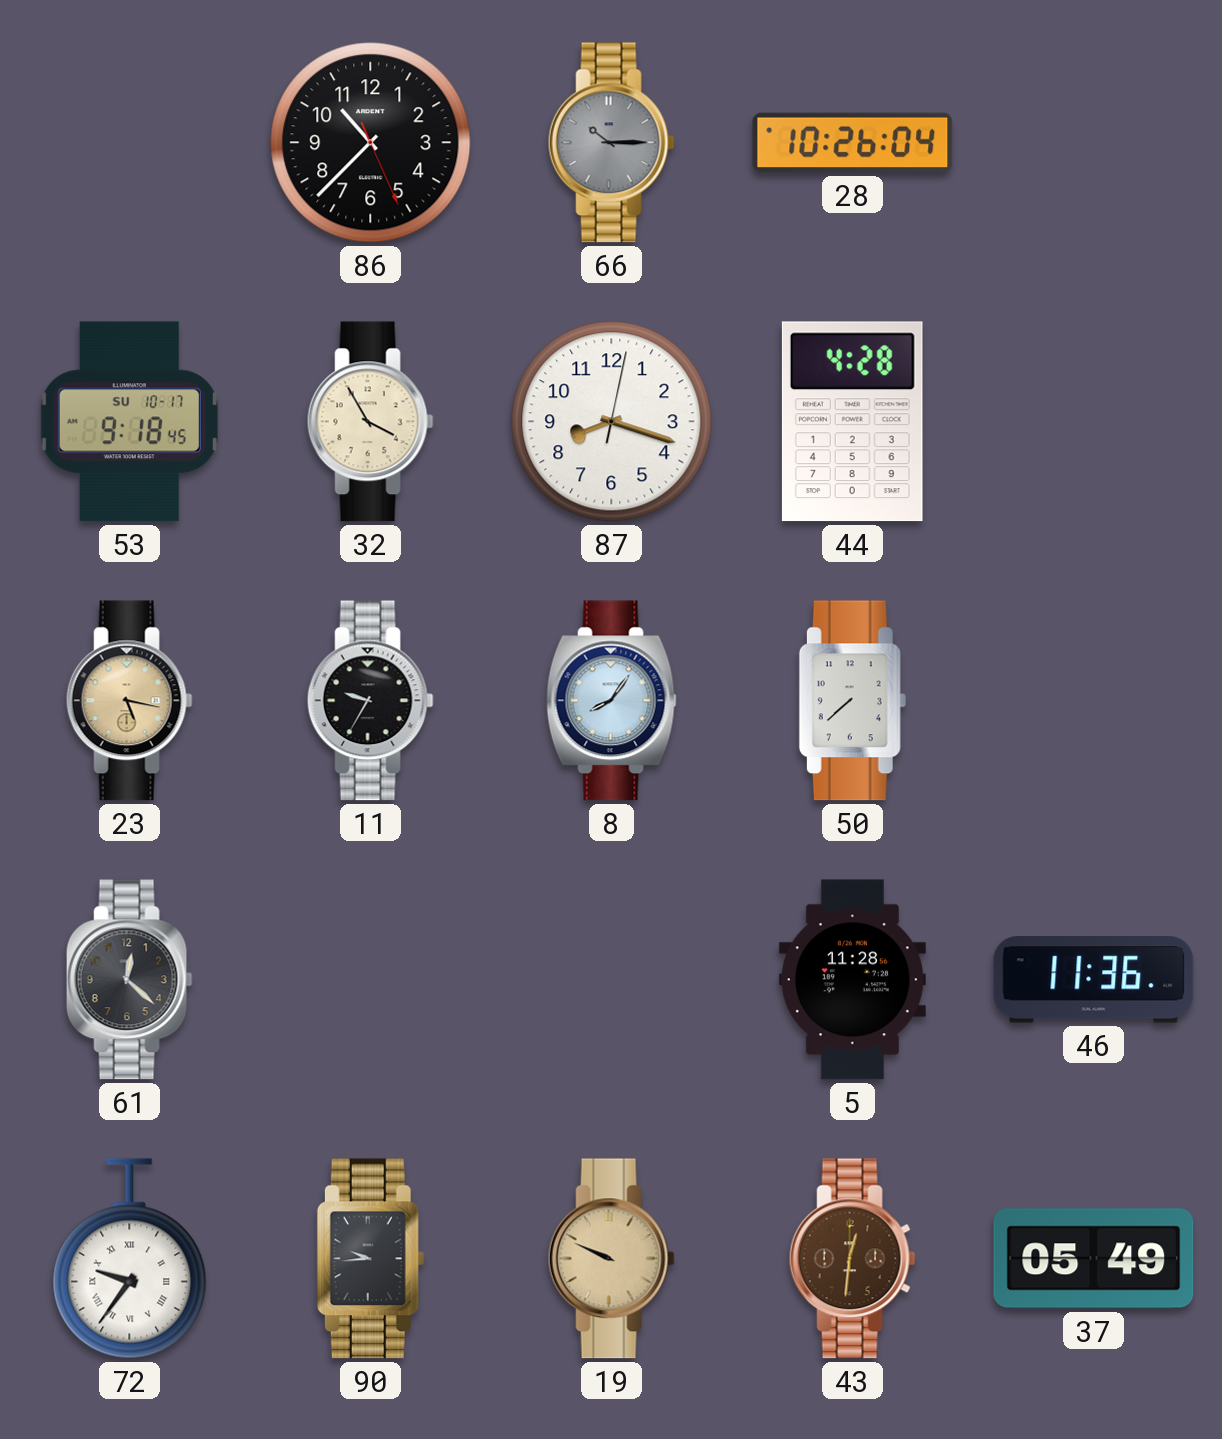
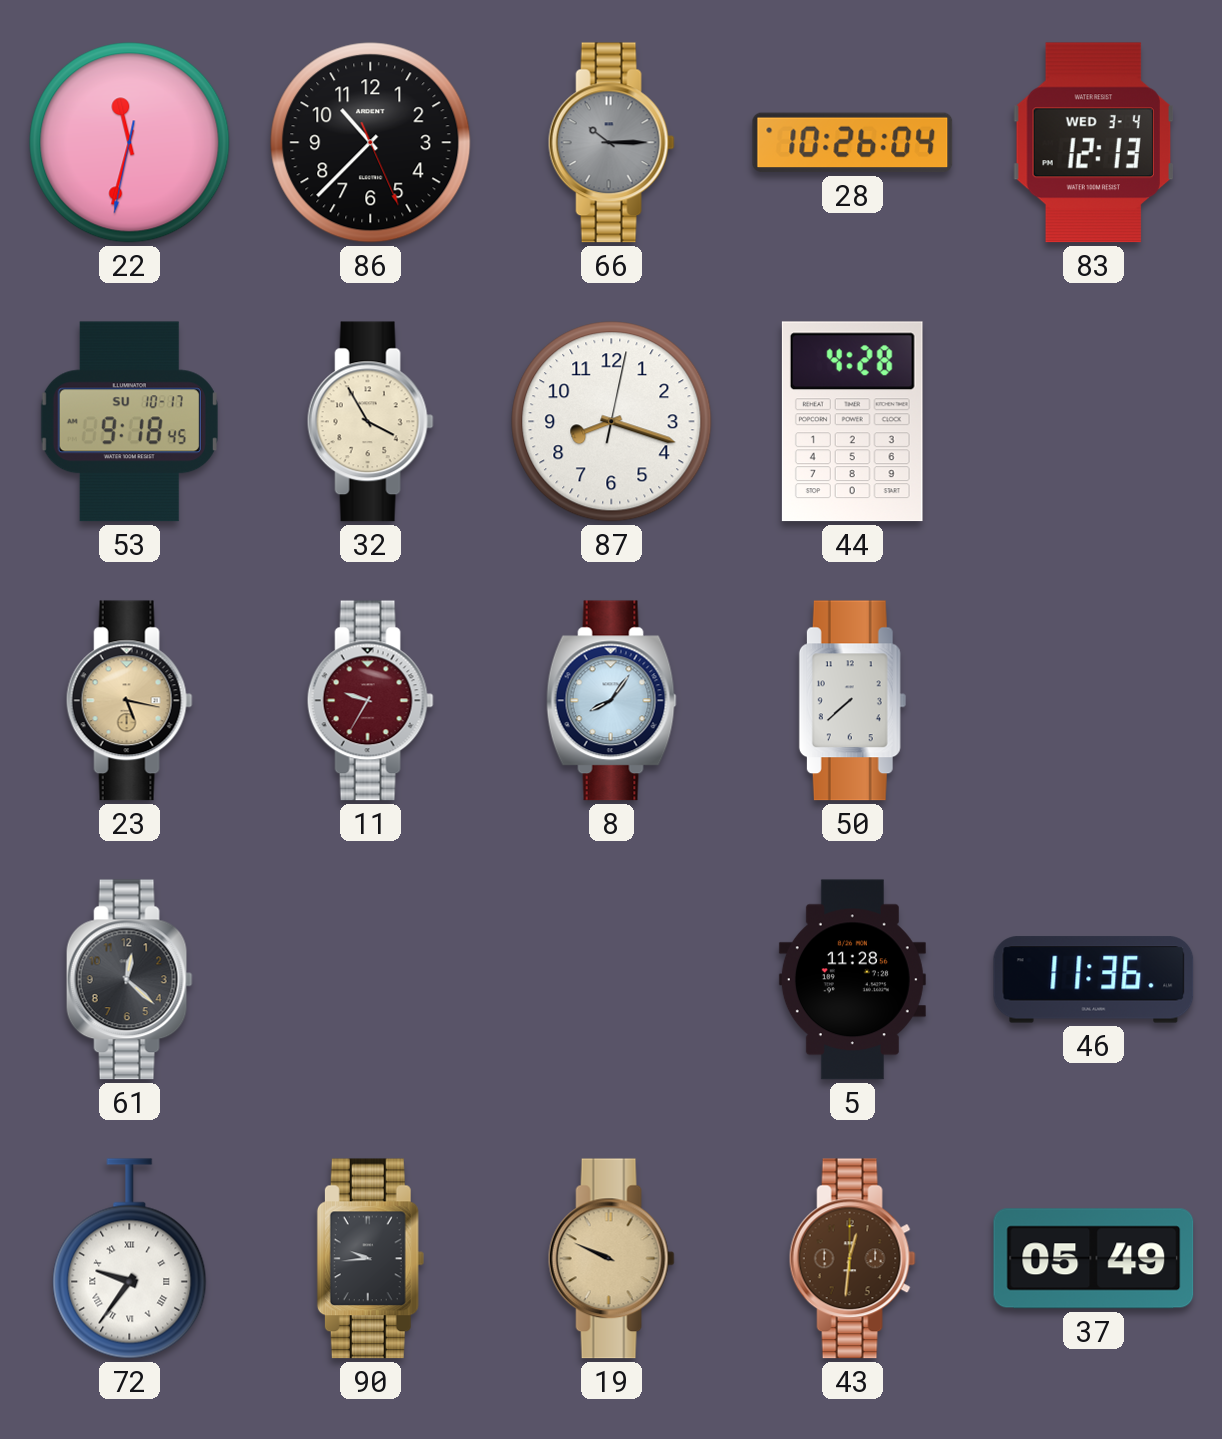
22: none -> 11:32 (130, 143)
83: none -> 12:13 (1093, 143)
11 dial: black -> burgundy (370, 701)
